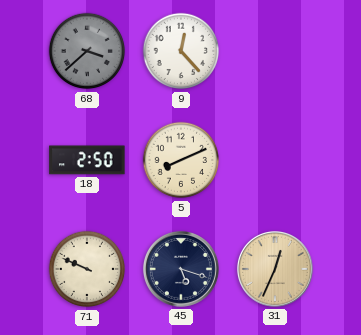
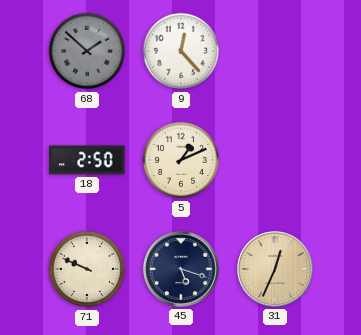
68: 3:38 -> 1:52 (87, 51)
5: 8:11 -> 1:11 (181, 160)
